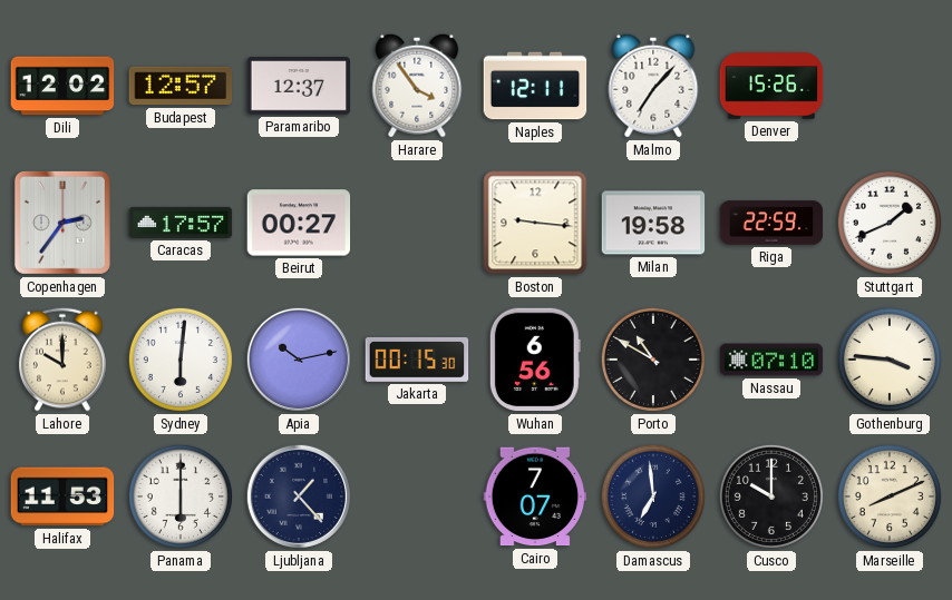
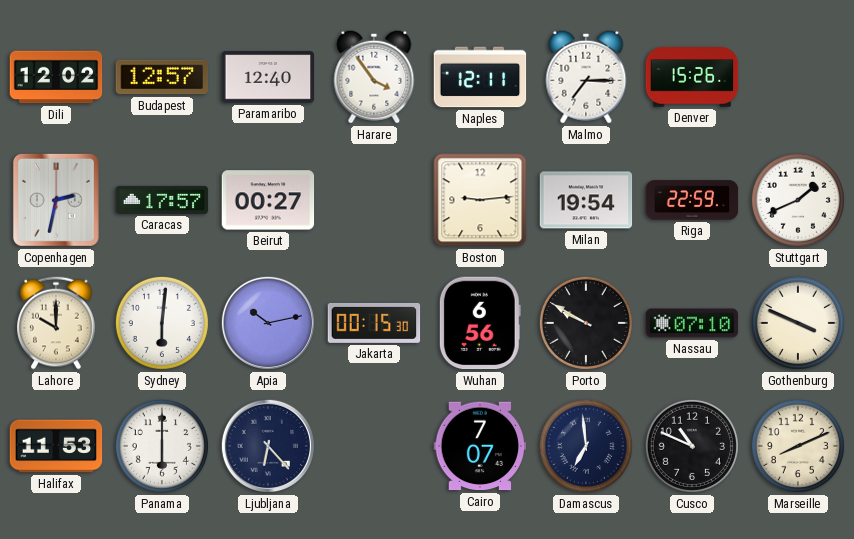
Paramaribo: 12:37 -> 12:40 (268, 77)
Malmo: 7:07 -> 7:15 (586, 77)
Copenhagen: 2:36 -> 2:32 (56, 200)
Boston: 9:16 -> 9:14 (480, 200)
Milan: 19:58 -> 19:54 (586, 200)
Porto: 10:50 -> 9:50 (586, 323)
Gothenburg: 3:46 -> 3:49 (798, 323)
Ljubljana: 1:23 -> 6:23 (268, 446)
Cusco: 10:00 -> 10:49 (692, 446)
